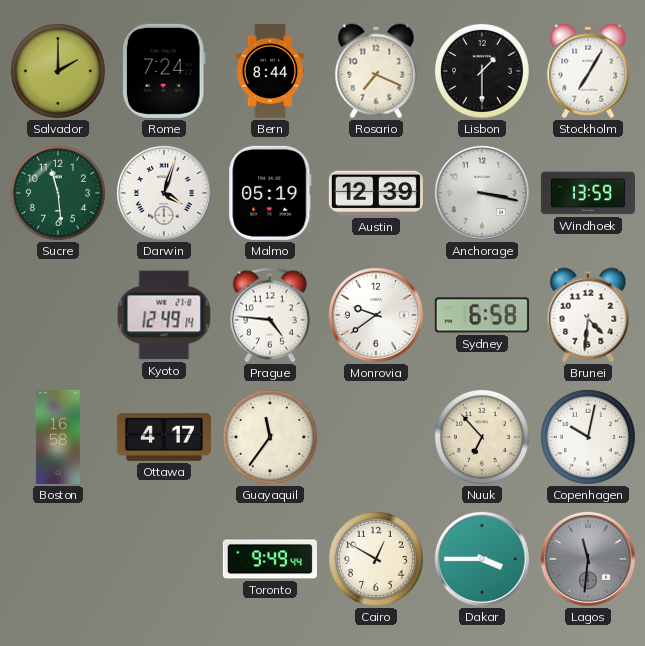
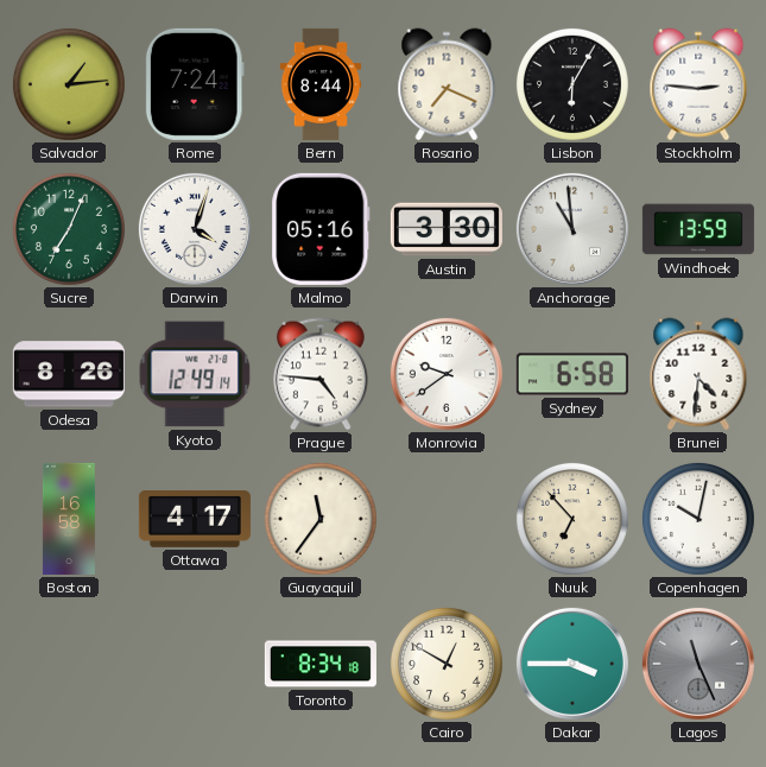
Salvador: 2:00 -> 1:14 (69, 84)
Lisbon: 1:30 -> 6:05 (572, 84)
Stockholm: 7:05 -> 2:46 (698, 84)
Sucre: 11:29 -> 7:04 (69, 229)
Malmo: 05:19 -> 05:16 (321, 229)
Austin: 12:39 -> 3:30 (447, 229)
Anchorage: 3:17 -> 10:59 (572, 229)
Odesa: none -> 8:26 (69, 374)
Toronto: 9:49 -> 8:34 (321, 664)
Lagos: 11:31 -> 11:26 (698, 664)
